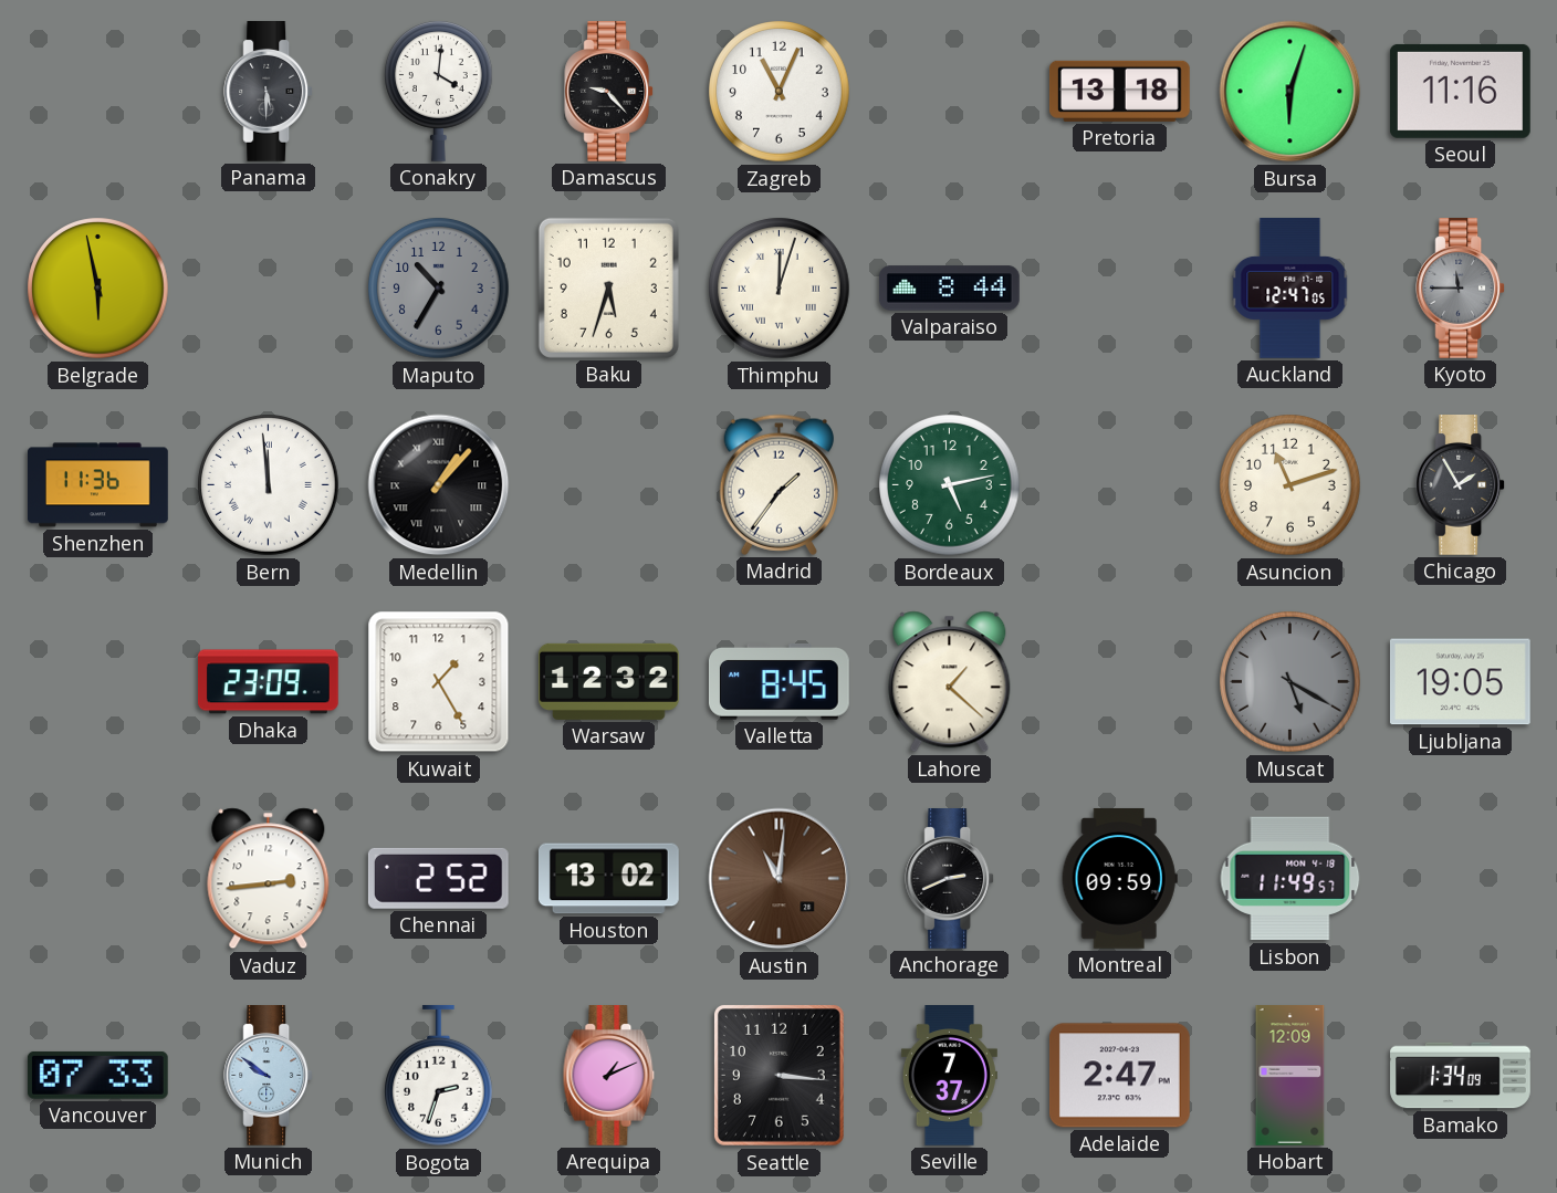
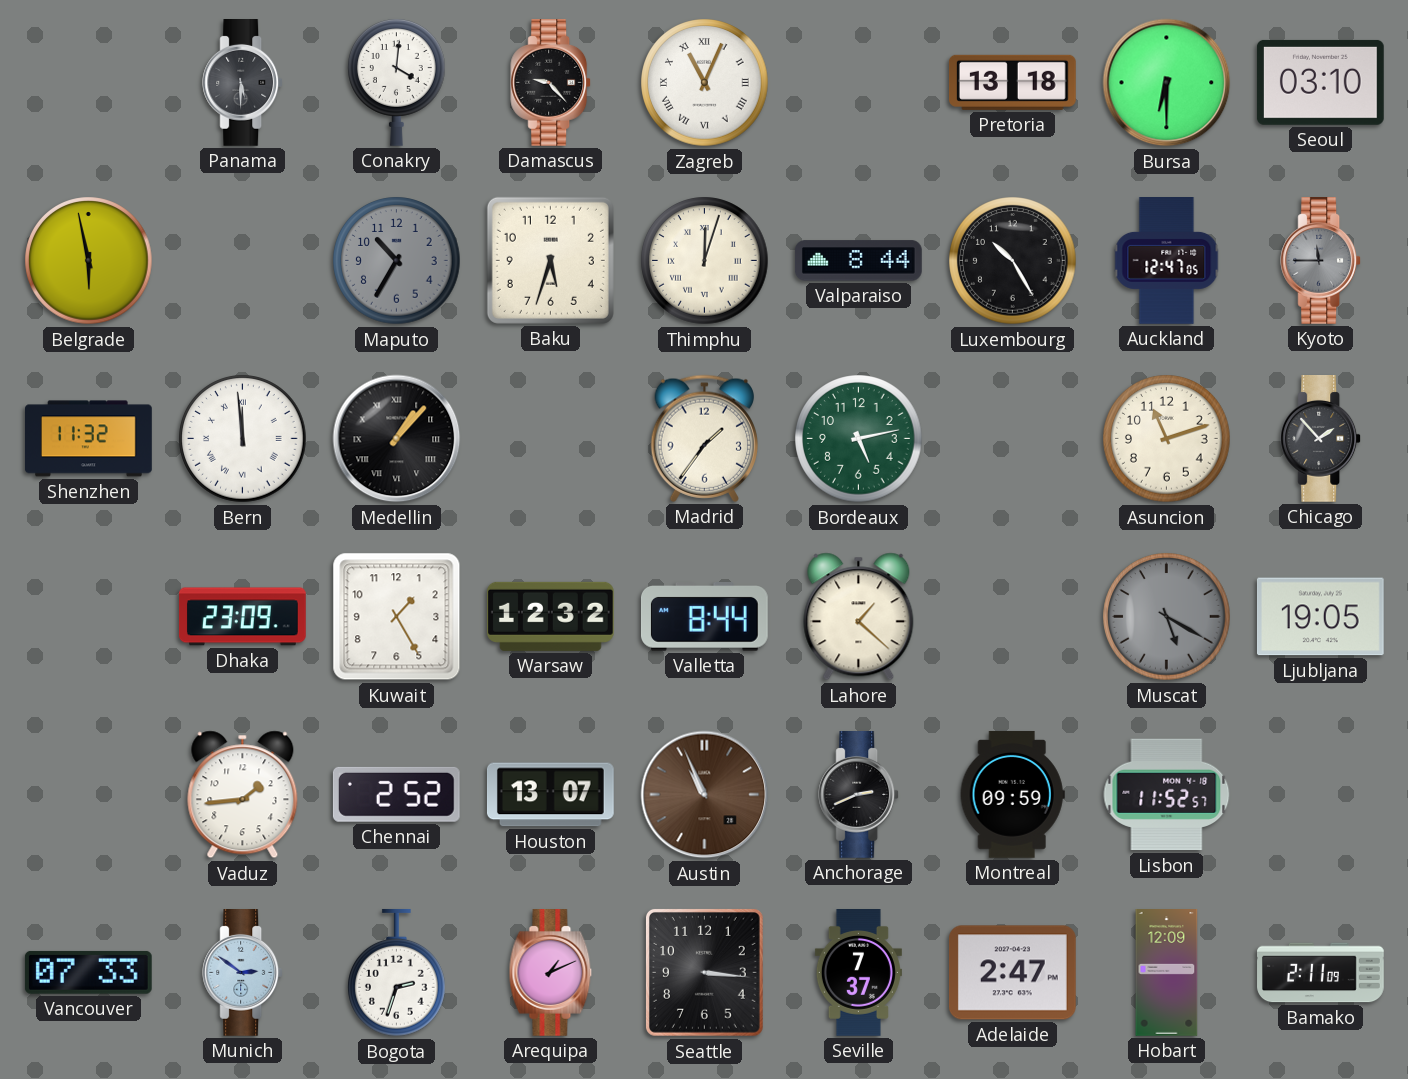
Zagreb numerals: Arabic -> Roman (705, 83)
Bursa: 6:03 -> 6:30 (1167, 83)
Seoul: 11:16 -> 03:10 (1320, 82)
Luxembourg: none -> 10:25 (1013, 261)
Shenzhen: 11:36 -> 11:32 (89, 439)
Chicago: 1:55 -> 1:53 (1321, 439)
Valletta: 8:45 -> 8:44 (704, 617)
Vaduz: 2:44 -> 1:44 (243, 795)
Houston: 13:02 -> 13:07 (550, 795)
Austin: 11:01 -> 10:56 (705, 795)
Lisbon: 11:49 -> 11:52 (1167, 795)
Munich: 9:51 -> 2:51 (243, 973)
Bamako: 1:34 -> 2:11 (1321, 973)
